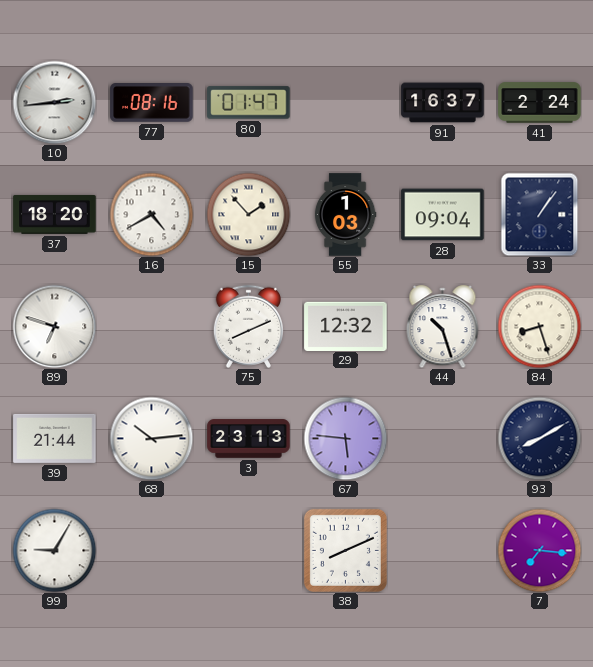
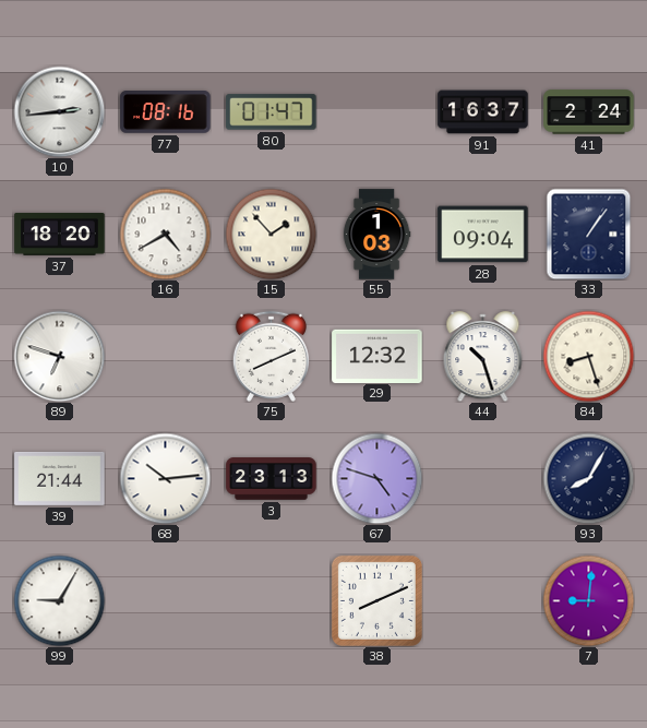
67: 5:46 -> 4:48 (376, 478)
93: 8:10 -> 8:05 (588, 478)
7: 7:16 -> 9:01 (588, 600)
